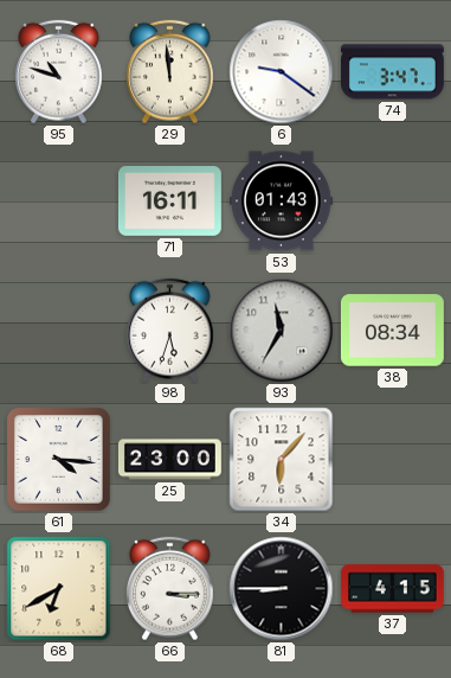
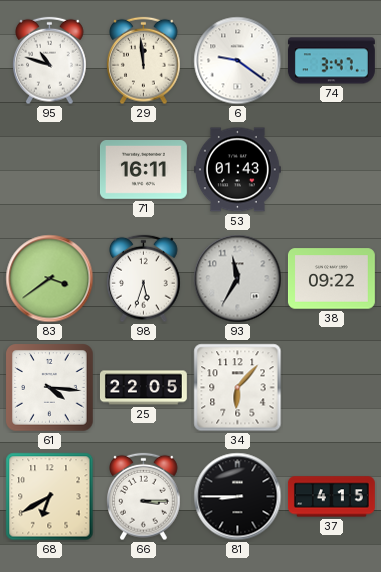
83: none -> 3:39 (50, 279)
38: 08:34 -> 09:22 (331, 279)
25: 23:00 -> 22:05 (143, 388)
